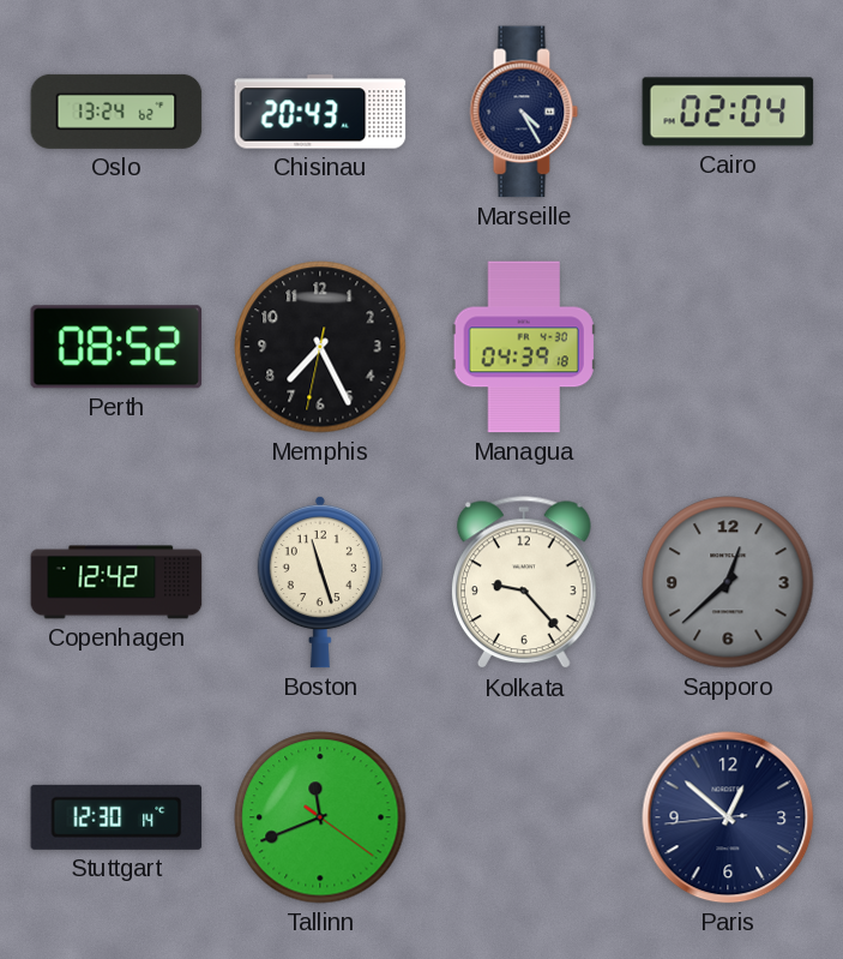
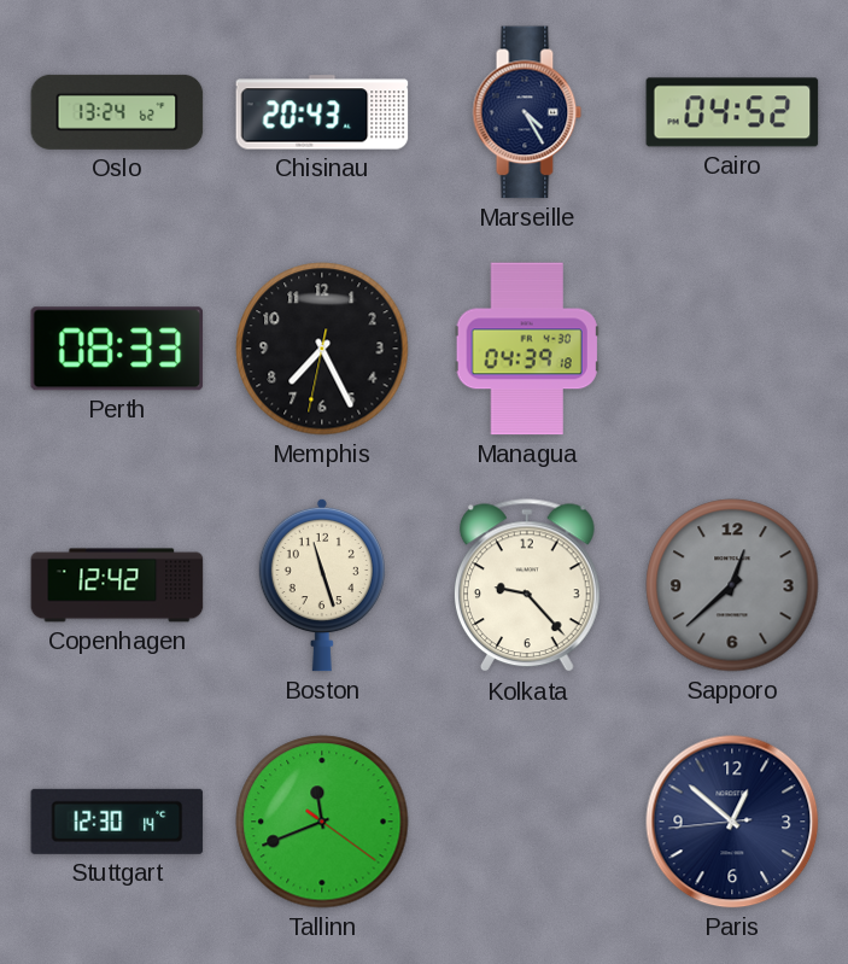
Cairo: 02:04 -> 04:52 (732, 112)
Perth: 08:52 -> 08:33 (117, 349)
